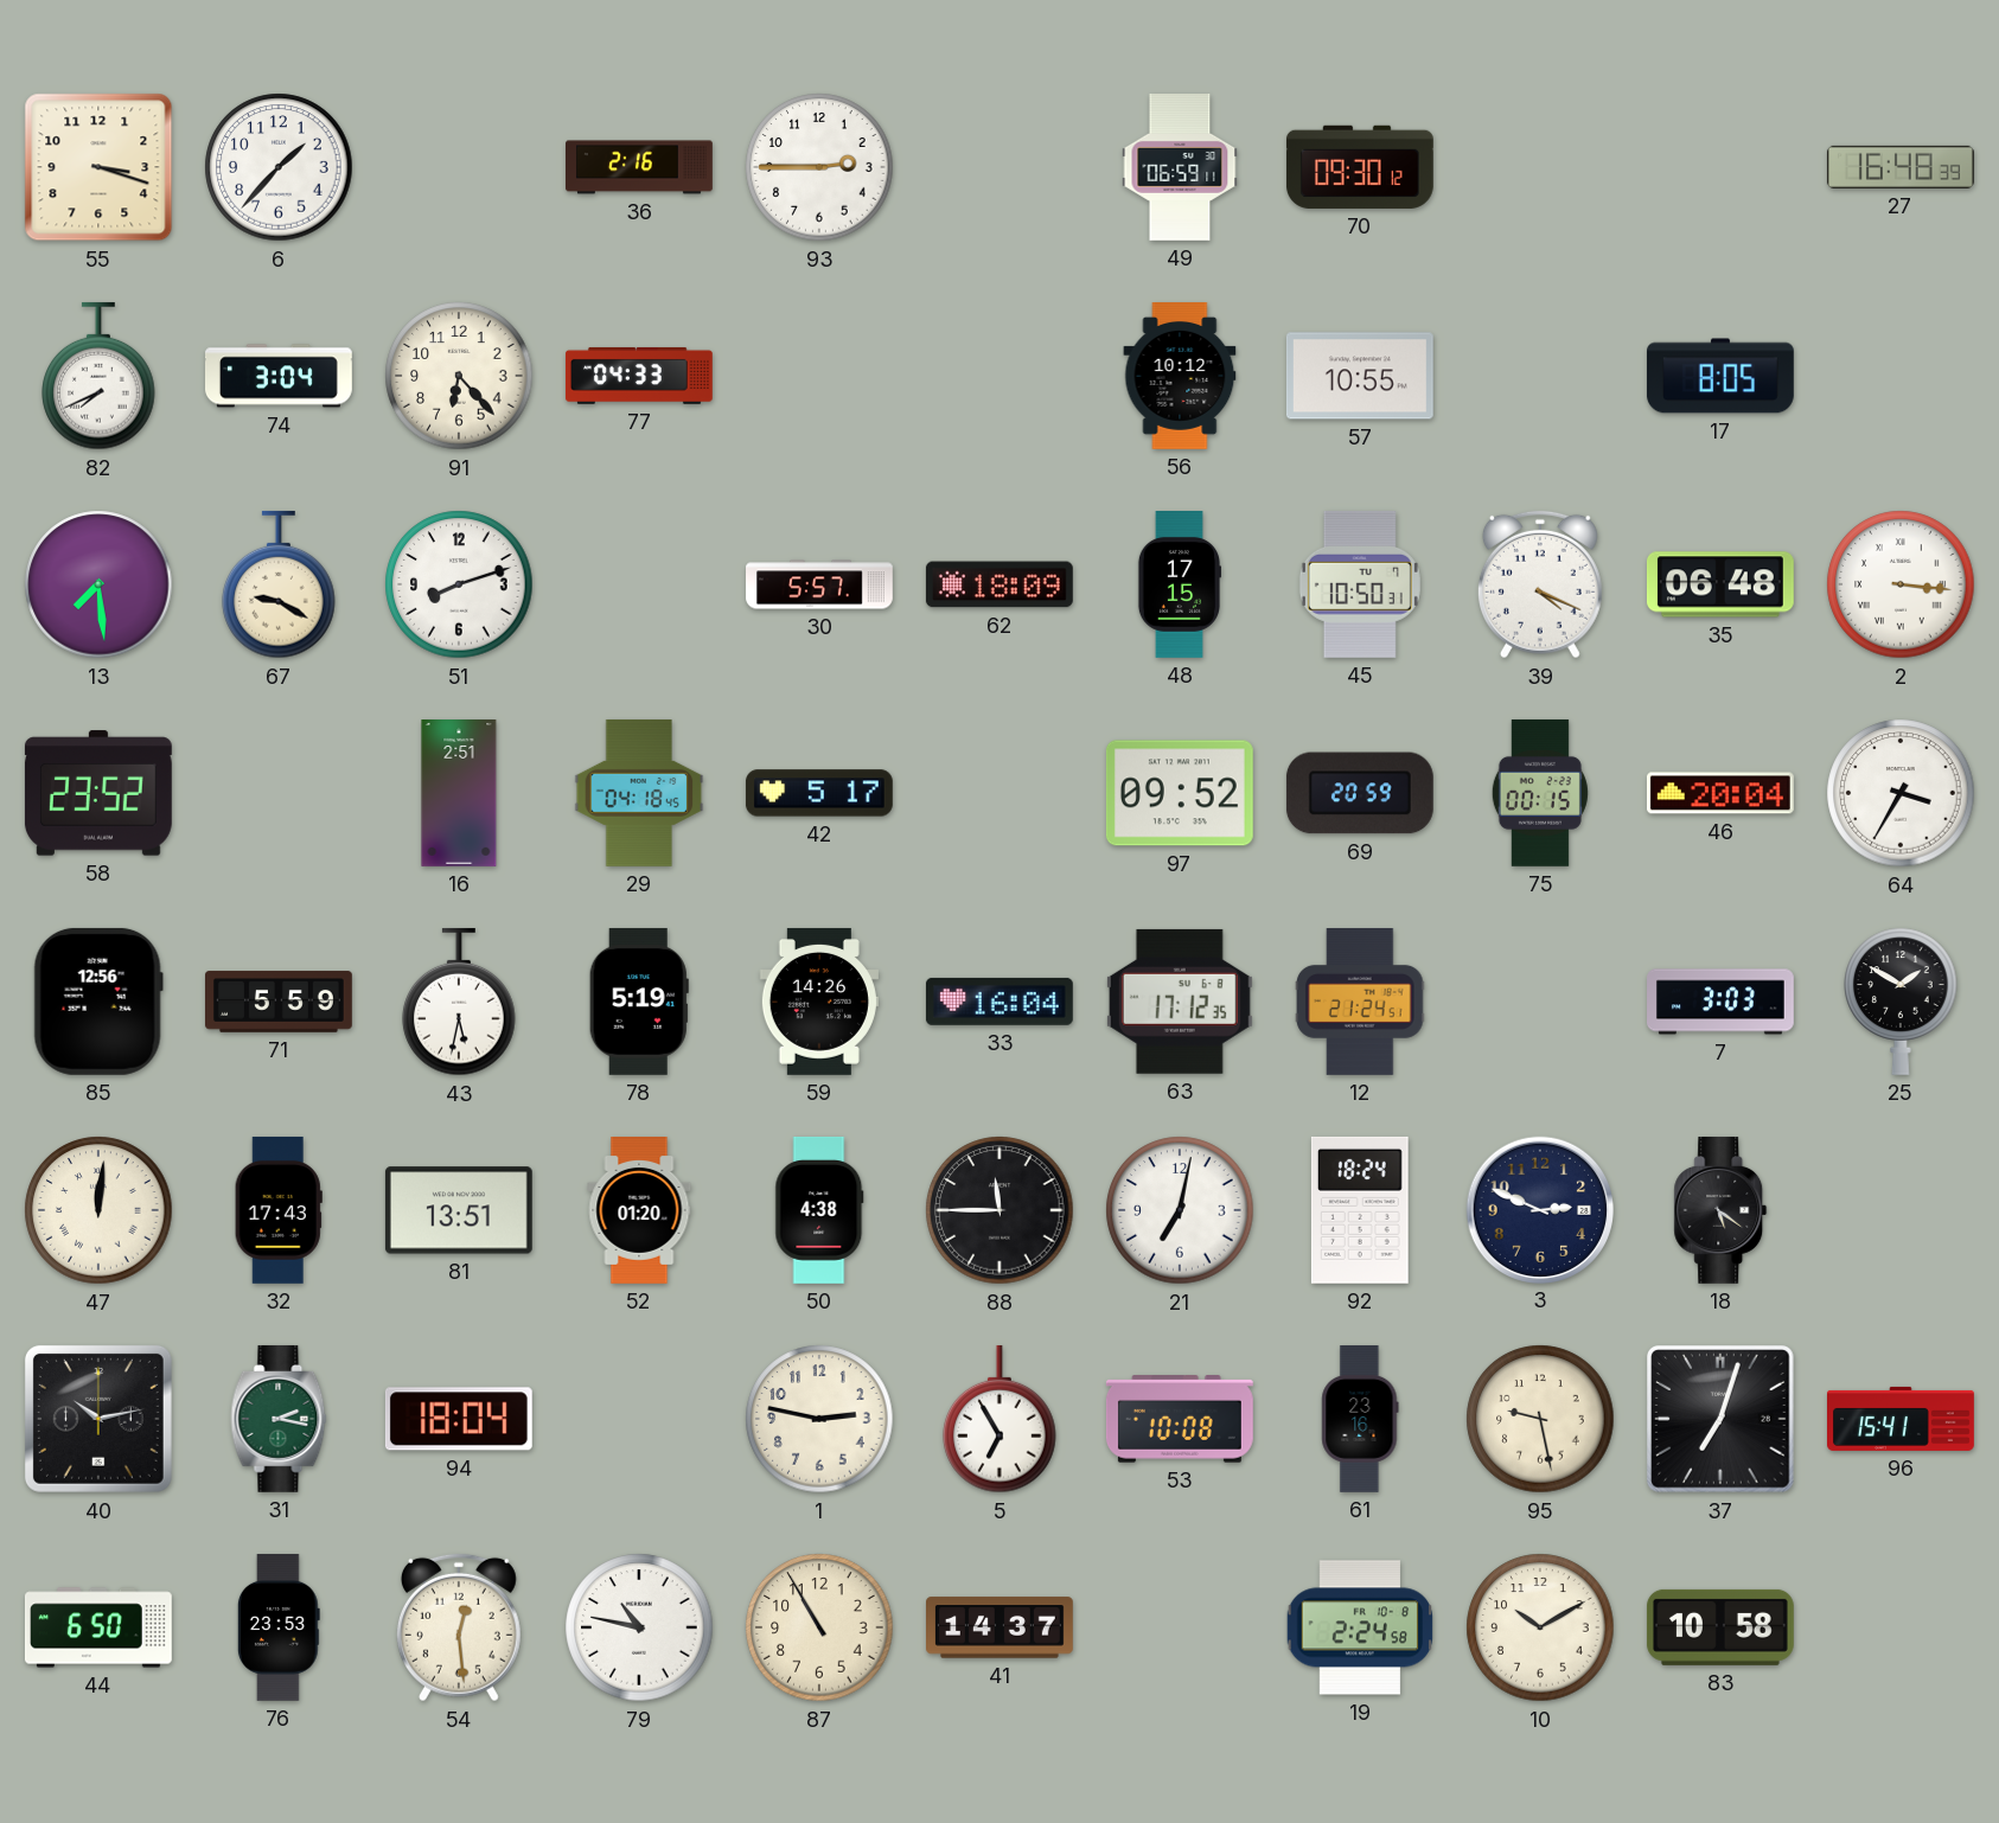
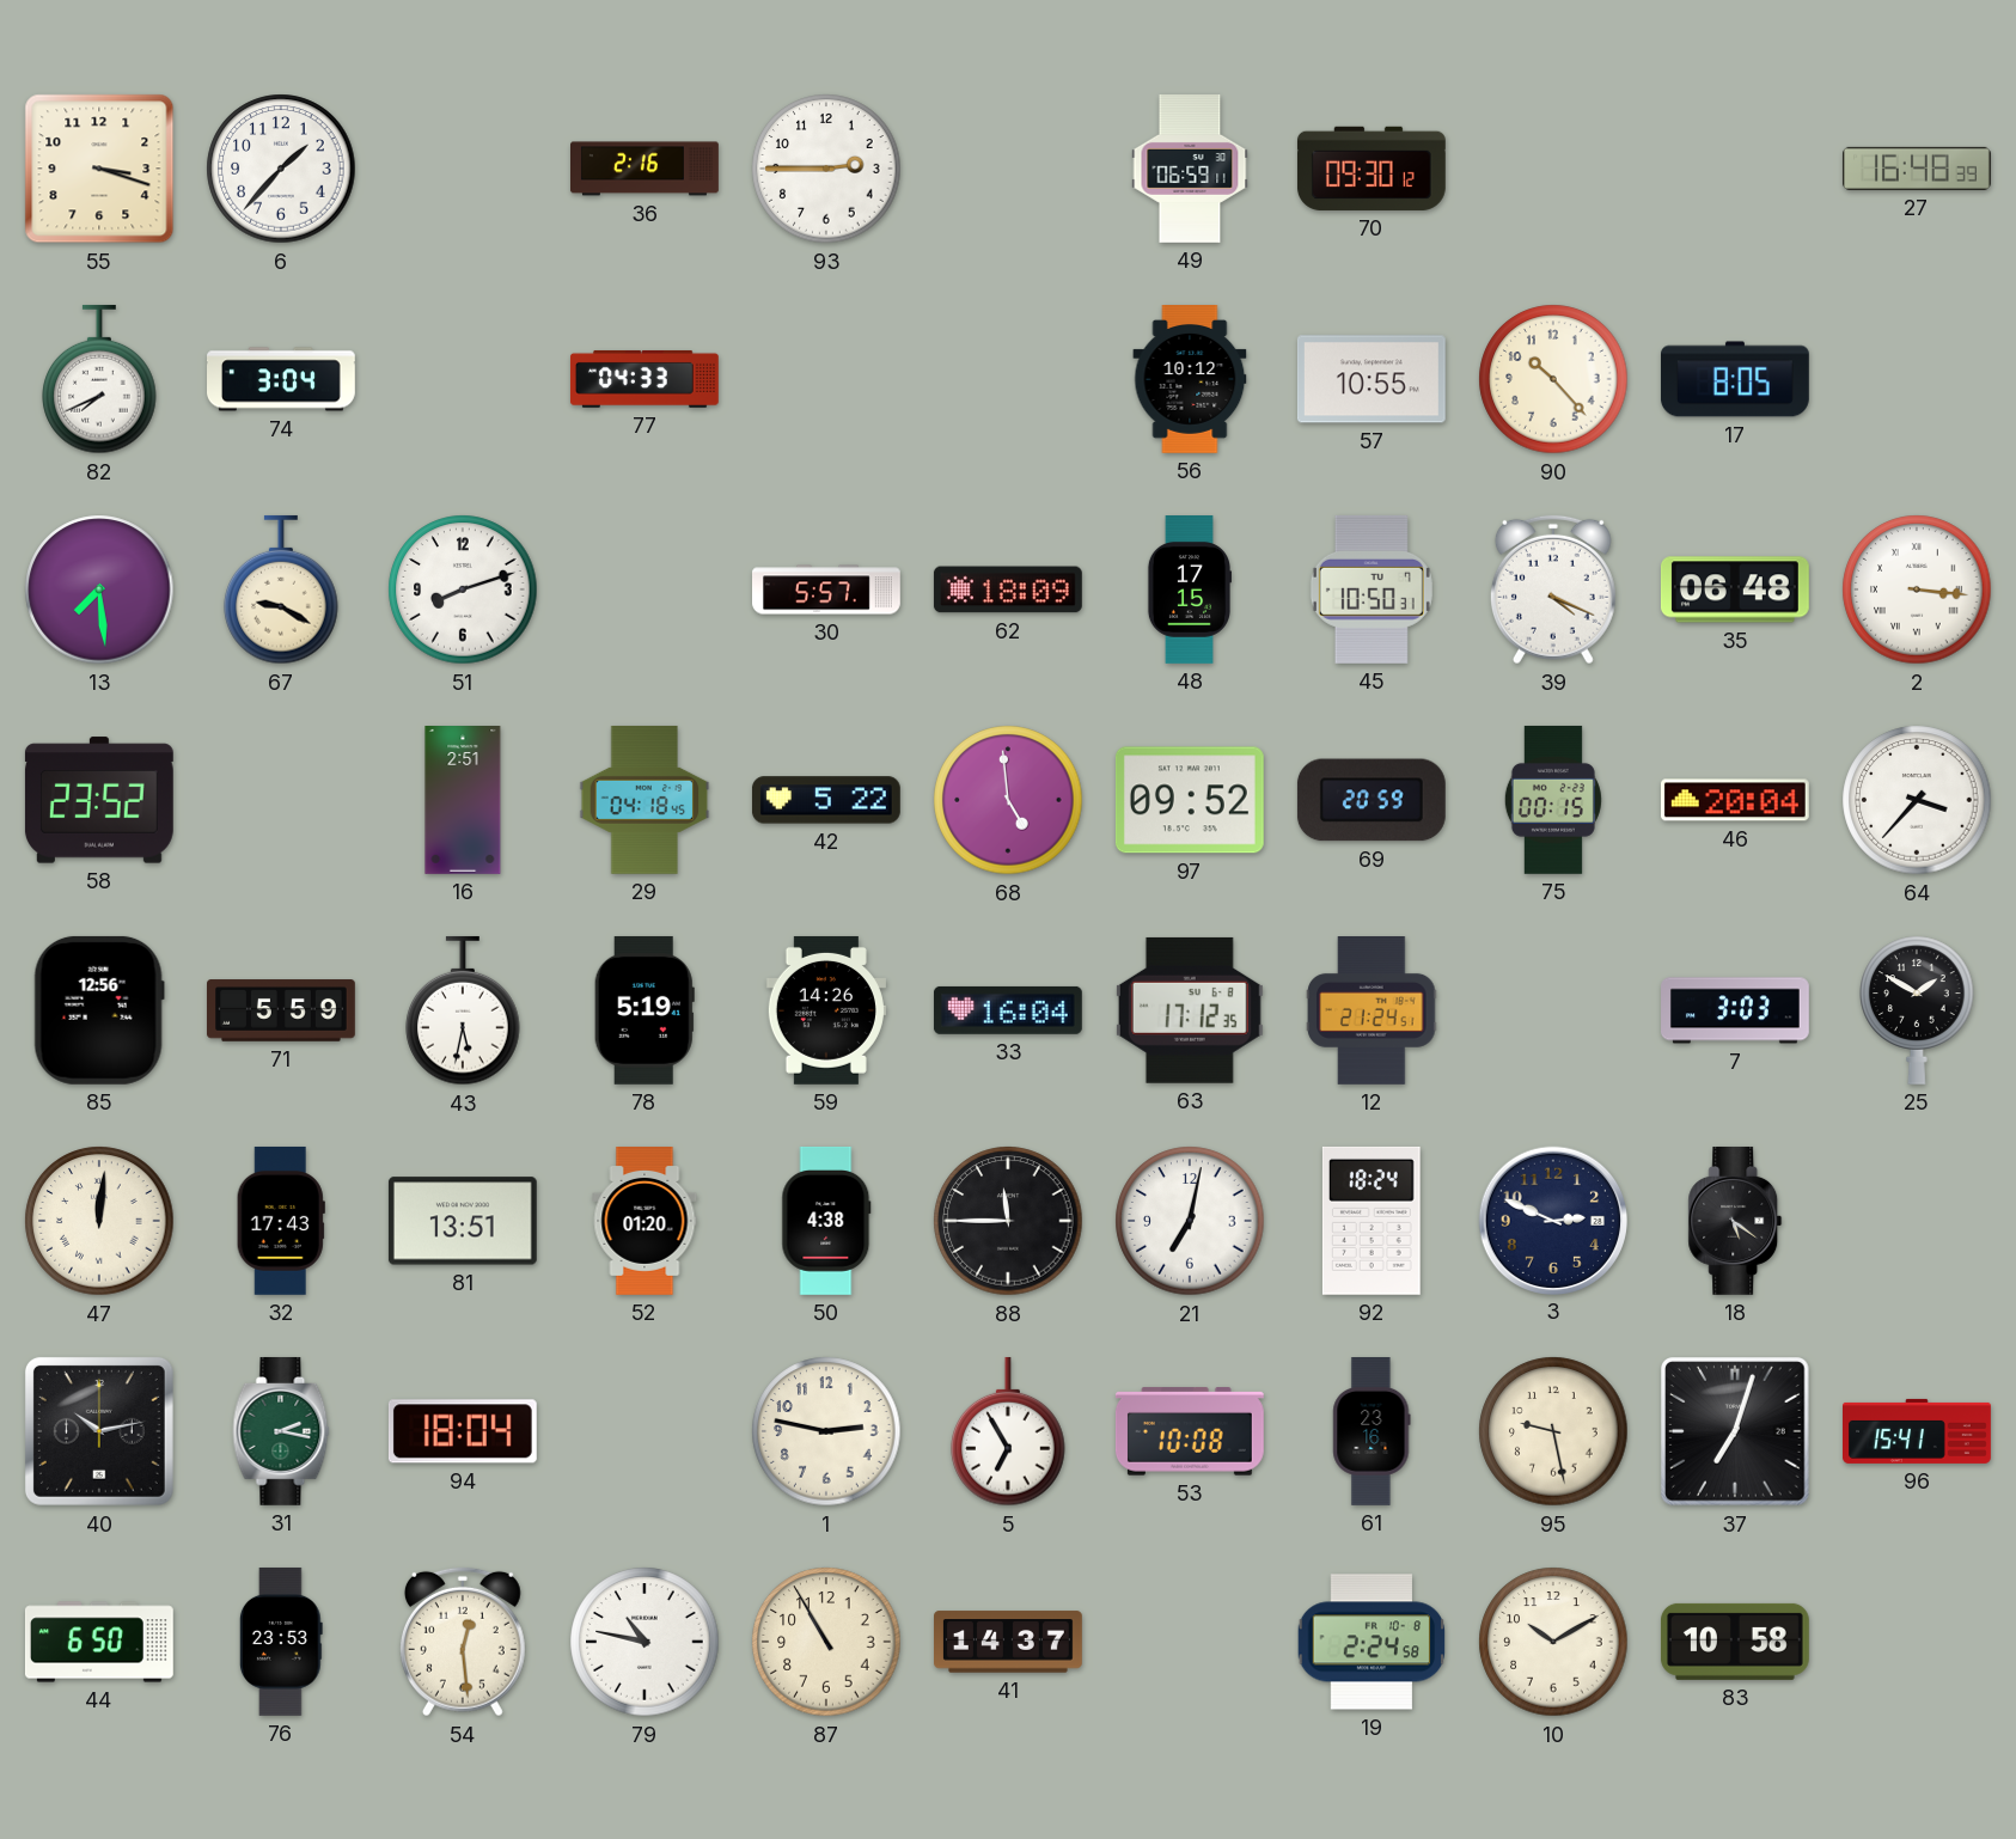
91: 6:23 -> none (459, 376)
90: none -> 10:23 (1553, 379)
42: 5:17 -> 5:22 (826, 800)
68: none -> 4:59 (1008, 800)
64: 3:35 -> 3:37 (1917, 800)
